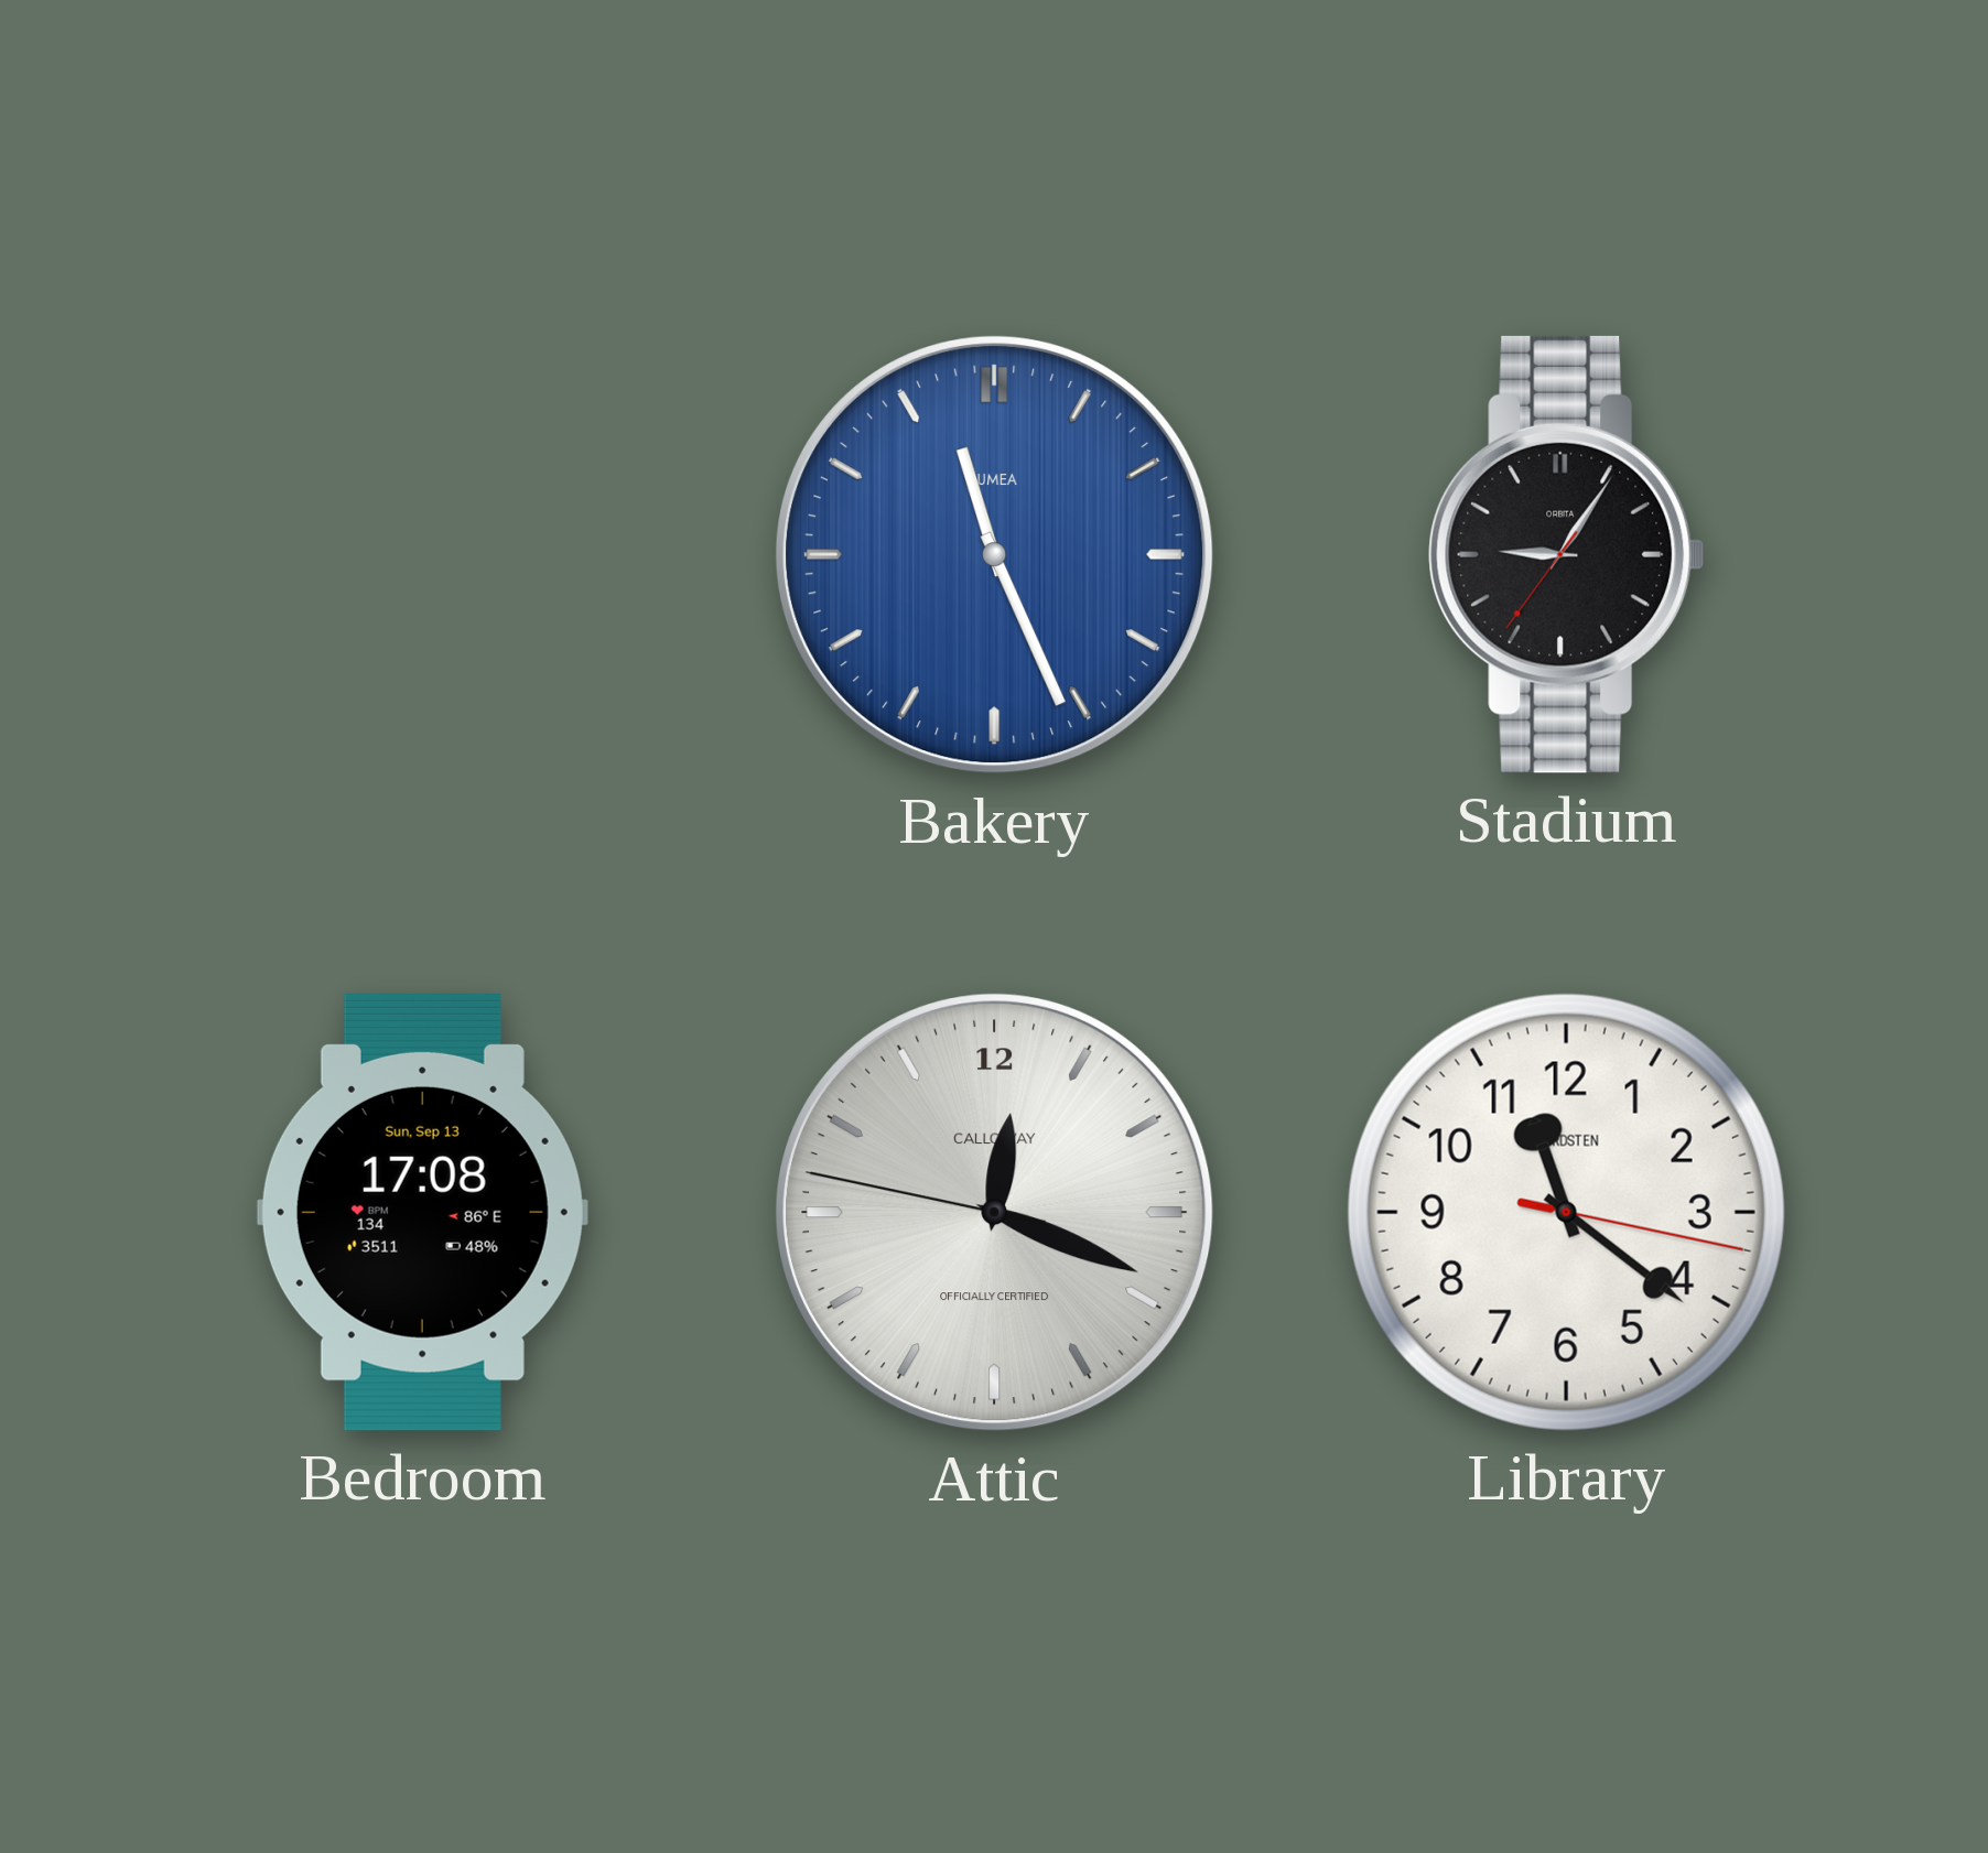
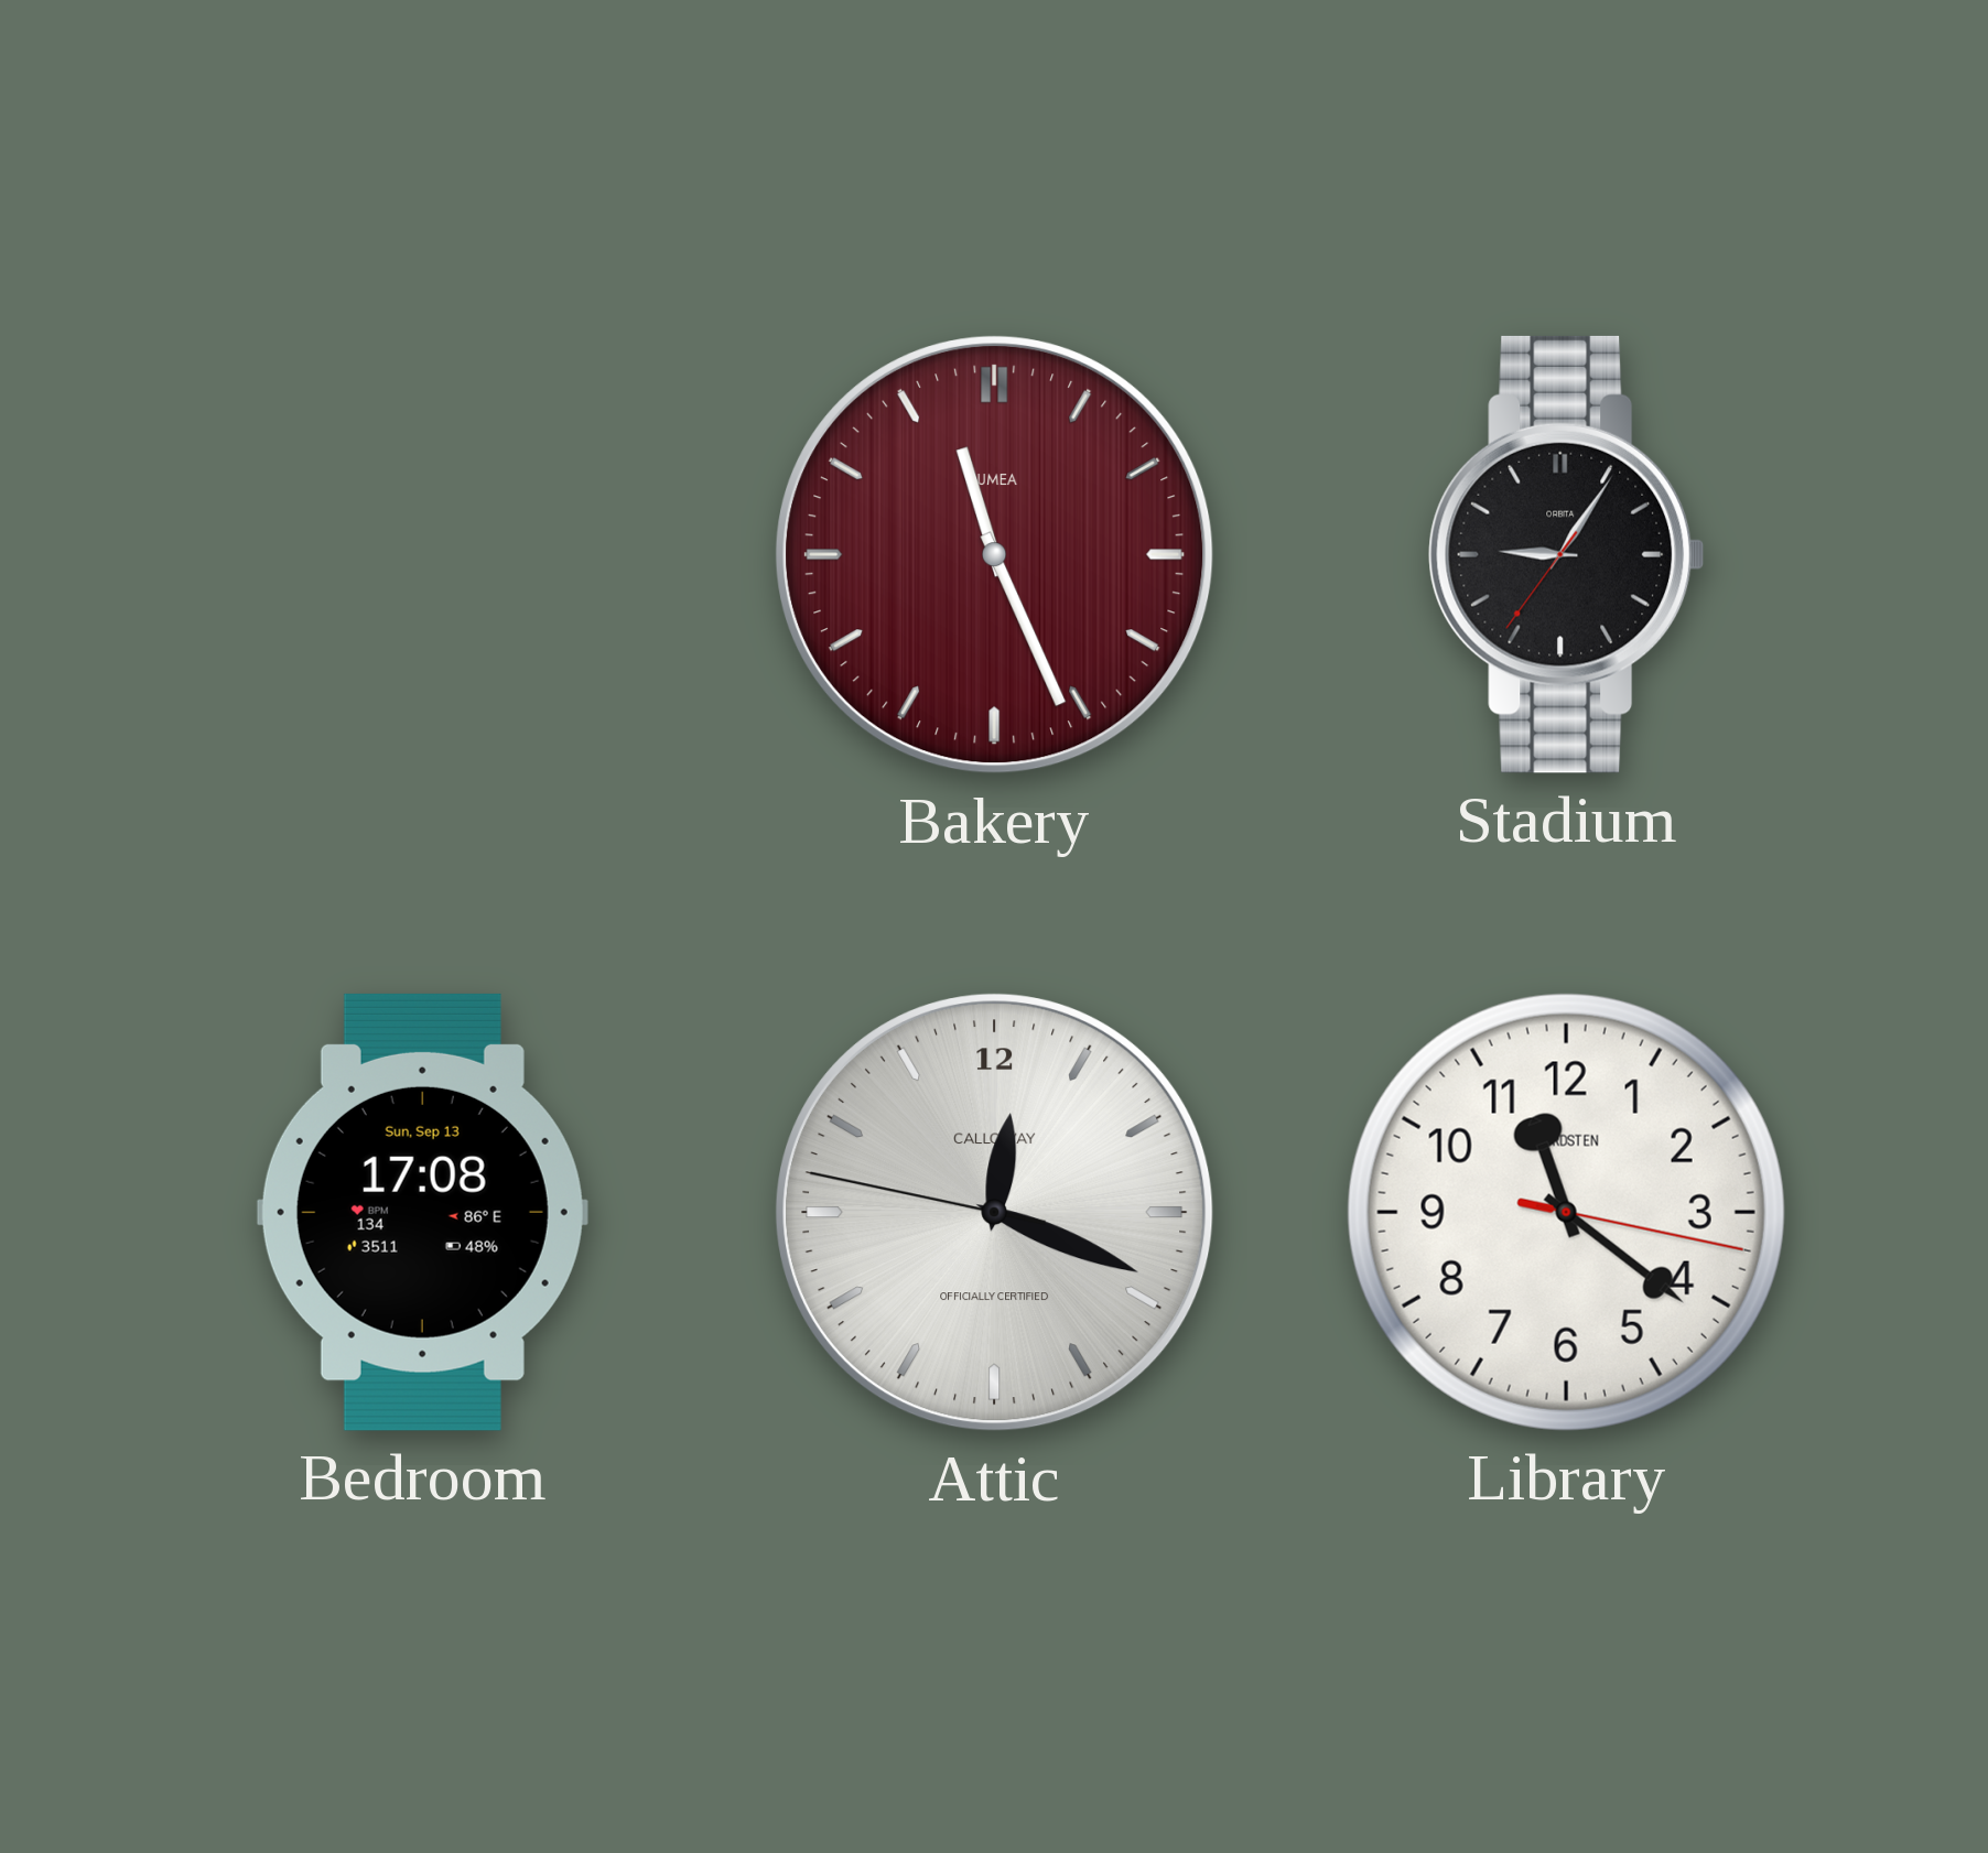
Bakery dial: blue -> burgundy (995, 555)
